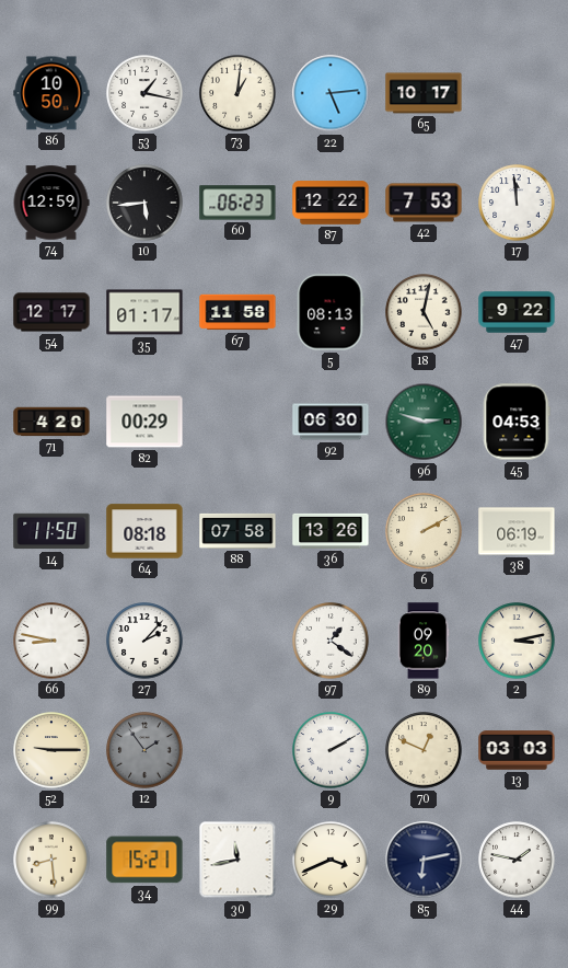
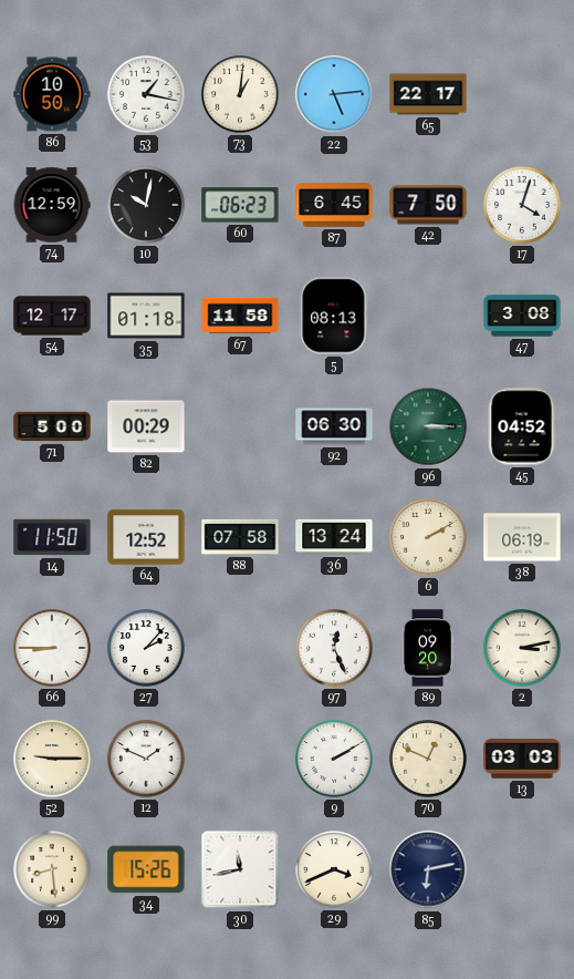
65: 10:17 -> 22:17 (428, 94)
10: 5:44 -> 10:02 (146, 205)
87: 12:22 -> 6:45 (334, 205)
42: 7:53 -> 7:50 (428, 205)
17: 11:59 -> 4:03 (522, 205)
35: 01:17 -> 01:18 (146, 316)
18: 5:02 -> none (424, 312)
47: 9:22 -> 3:08 (522, 316)
71: 4:20 -> 5:00 (52, 426)
96: 2:48 -> 3:15 (428, 426)
45: 04:53 -> 04:52 (522, 426)
64: 08:18 -> 12:52 (146, 537)
36: 13:26 -> 13:24 (334, 537)
66: 8:47 -> 8:45 (52, 648)
97: 1:21 -> 12:26 (334, 648)
12: 1:54 -> 1:49 (146, 759)
12 dial: grey -> white (146, 759)
34: 15:21 -> 15:26 (146, 869)
44: 1:47 -> none (517, 860)
